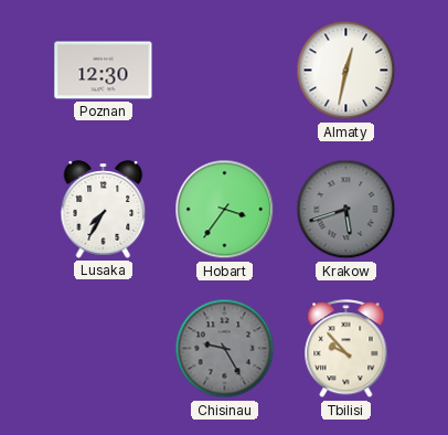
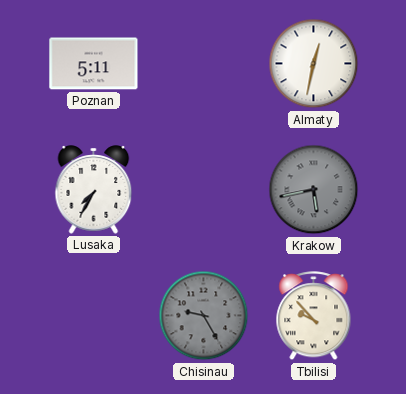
Poznan: 12:30 -> 5:11 (94, 64)
Hobart: 3:36 -> none (225, 210)
Krakow: 5:42 -> 5:43 (314, 190)
